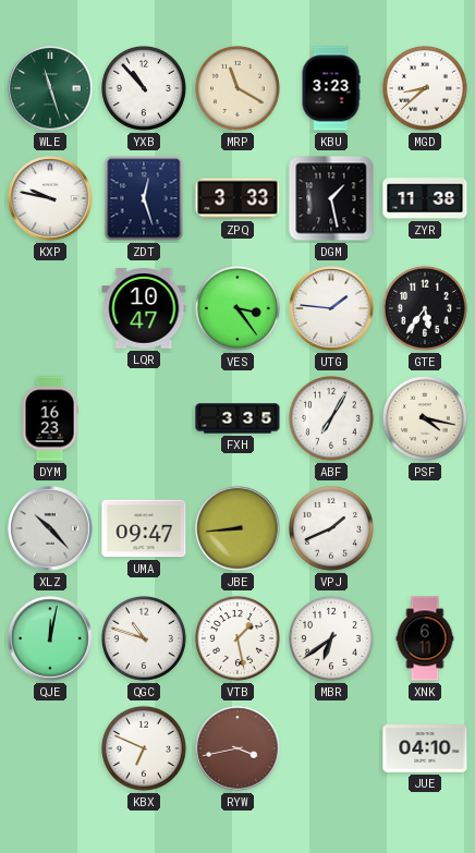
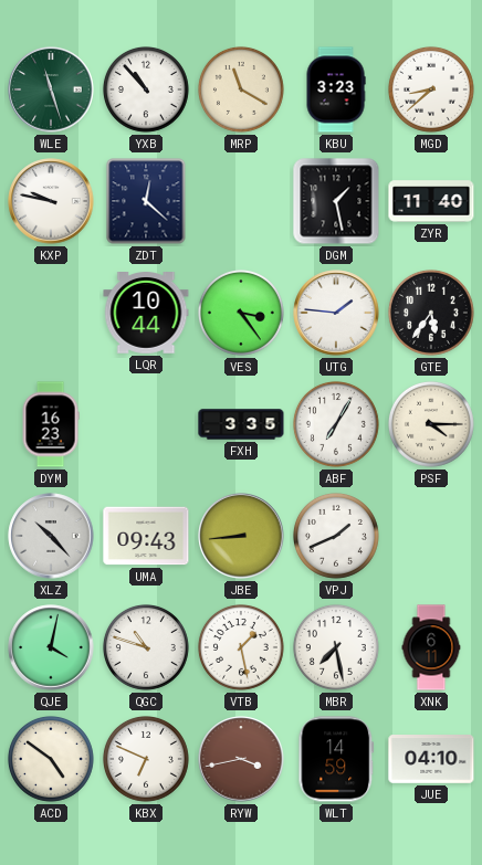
ZDT: 12:27 -> 12:22 (146, 201)
ZPQ: 3:33 -> none (237, 198)
ZYR: 11:38 -> 11:40 (431, 201)
LQR: 10:47 -> 10:44 (146, 314)
PSF: 4:17 -> 4:15 (431, 424)
UMA: 09:47 -> 09:43 (146, 536)
QJE: 12:02 -> 4:02 (51, 647)
MBR: 6:39 -> 7:28 (336, 647)
ACD: none -> 4:51 (51, 759)
WLT: none -> 14:59 (336, 759)
